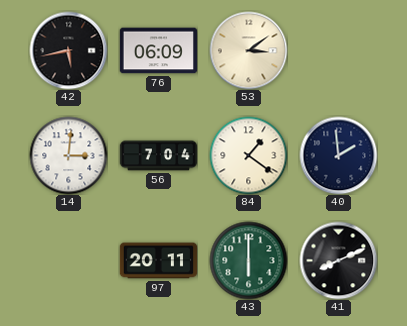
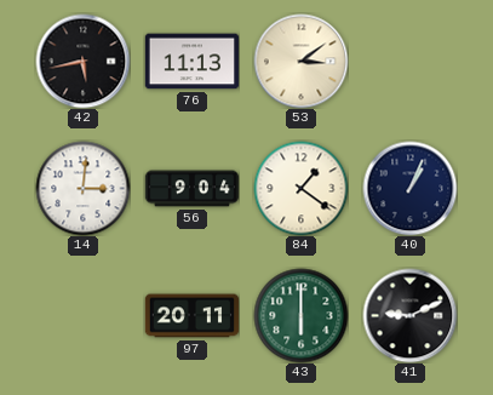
76: 06:09 -> 11:13 (191, 62)
56: 7:04 -> 9:04 (191, 189)
40: 1:59 -> 1:04 (409, 188)
41: 8:11 -> 9:11 (409, 315)
